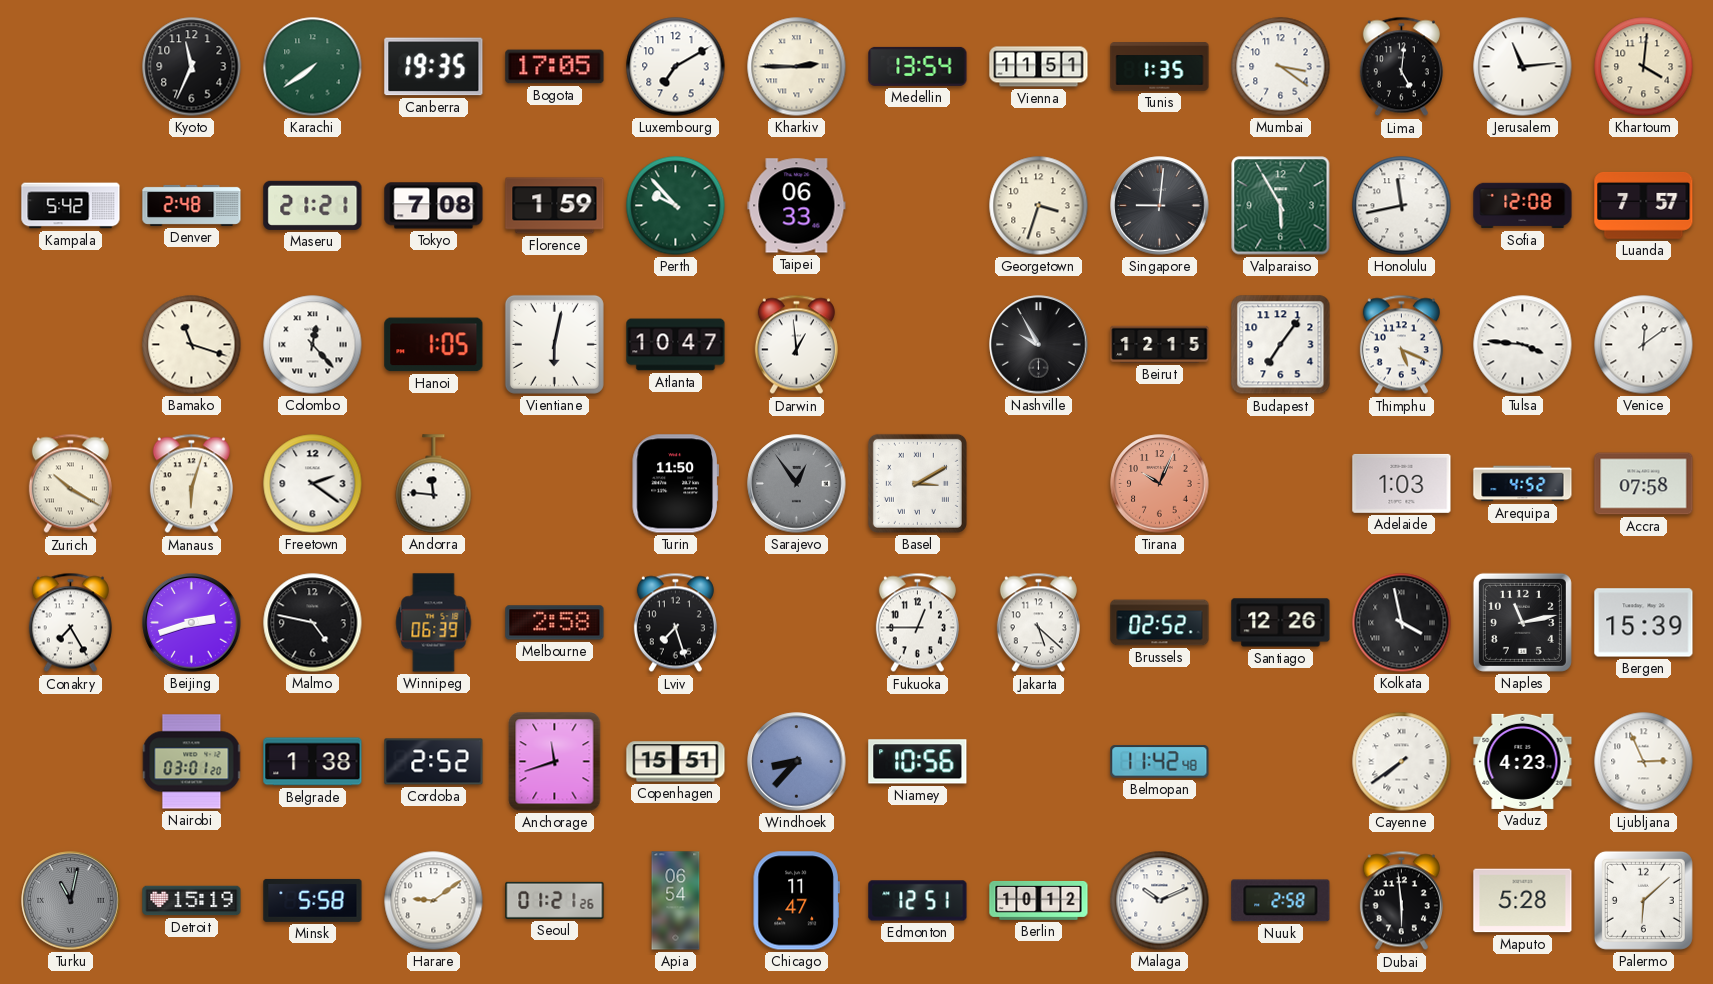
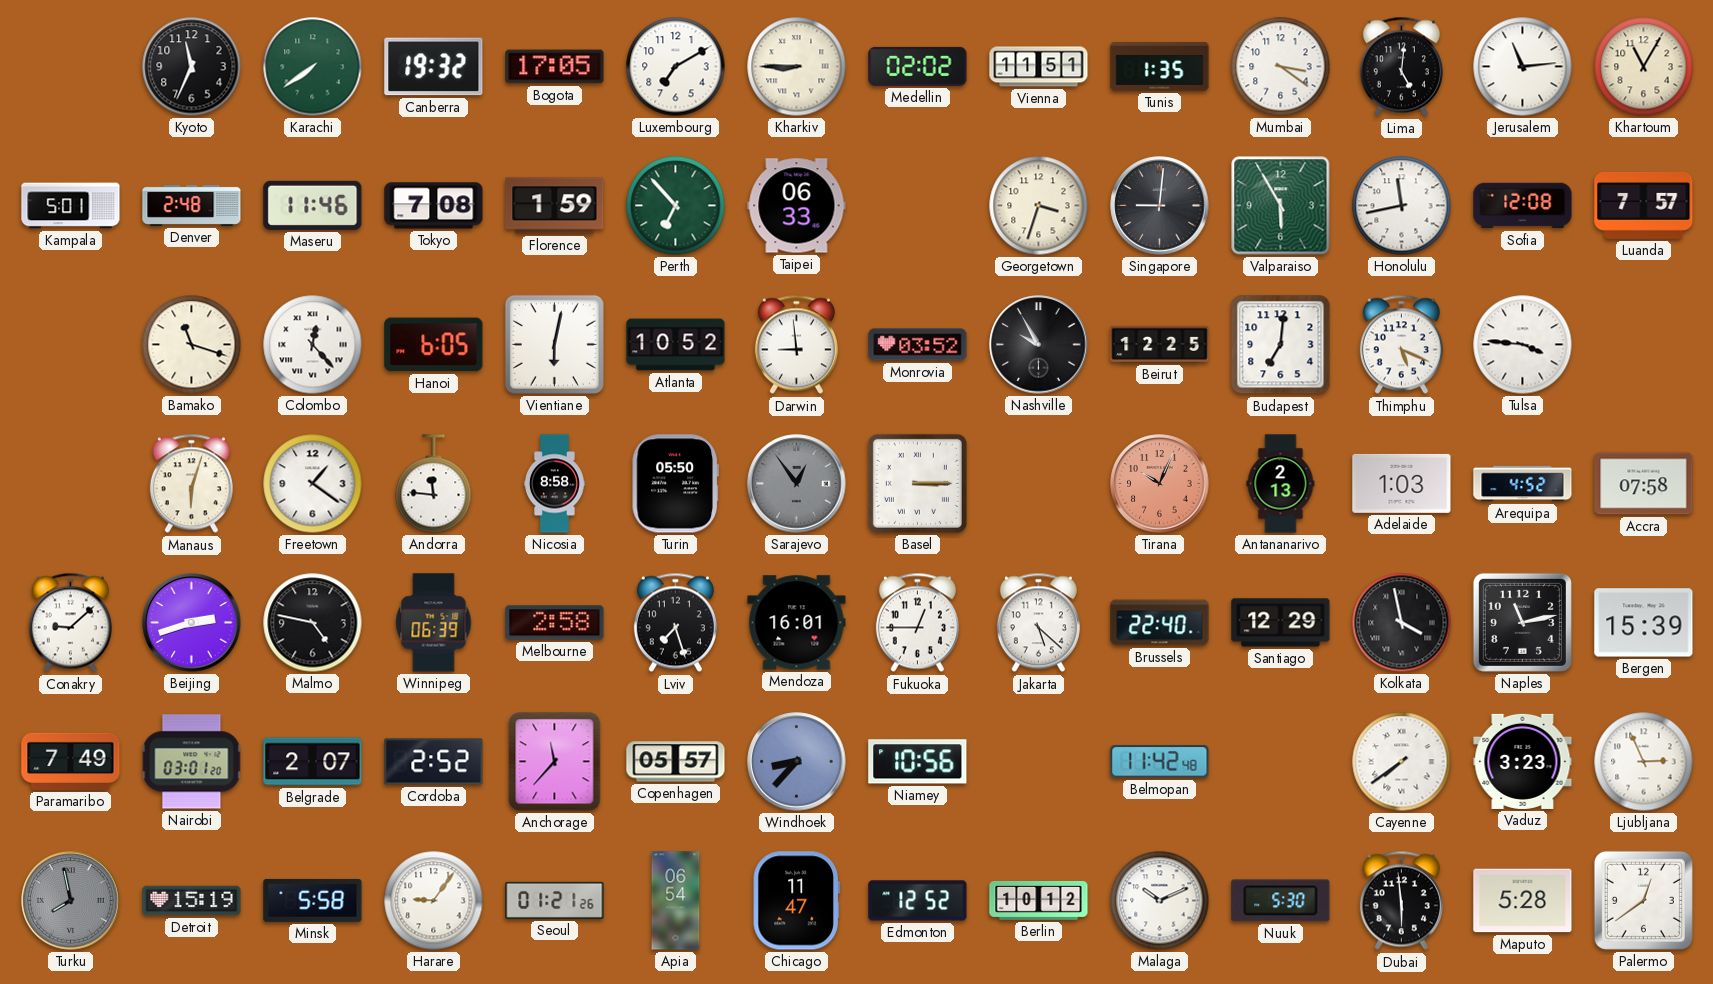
Canberra: 19:35 -> 19:32 (434, 67)
Kharkiv: 2:45 -> 8:45 (797, 67)
Medellin: 13:54 -> 02:02 (918, 66)
Khartoum: 4:01 -> 11:05 (1644, 67)
Kampala: 5:42 -> 5:01 (71, 206)
Maseru: 21:21 -> 11:46 (313, 205)
Perth: 9:53 -> 6:53 (676, 206)
Hanoi: 1:05 -> 6:05 (434, 345)
Atlanta: 10:47 -> 10:52 (676, 345)
Darwin: 12:59 -> 8:59 (796, 345)
Monrovia: none -> 03:52 (918, 345)
Beirut: 12:15 -> 12:25 (1160, 344)
Budapest: 7:06 -> 7:01 (1281, 345)
Venice: 12:09 -> none (1644, 345)
Zurich: 10:20 -> none (70, 484)
Freetown: 2:21 -> 1:21 (313, 484)
Nicosia: none -> 8:58 (555, 484)
Turin: 11:50 -> 05:50 (675, 484)
Basel: 3:10 -> 3:15 (917, 483)
Antananarivo: none -> 2:13 (1281, 484)
Conakry: 7:25 -> 9:08 (70, 623)
Mendoza: none -> 16:01 (797, 623)
Brussels: 02:52 -> 22:40 (1160, 623)
Santiago: 12:26 -> 12:29 (1281, 623)
Paramaribo: none -> 7:49 (71, 761)
Belgrade: 1:38 -> 2:07 (313, 762)
Anchorage: 11:42 -> 11:37 (555, 762)
Copenhagen: 15:51 -> 05:57 (676, 762)
Vaduz: 4:23 -> 3:23 (1523, 761)
Turku: 11:02 -> 7:58 (71, 901)
Harare: 9:09 -> 9:06 (434, 901)
Edmonton: 12:51 -> 12:52 (918, 901)
Nuuk: 2:58 -> 5:30 (1281, 901)
Palermo: 6:08 -> 12:39 (1643, 900)
